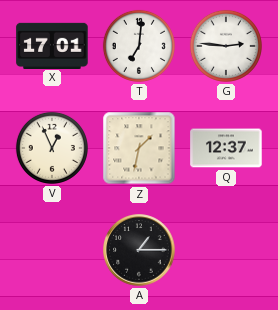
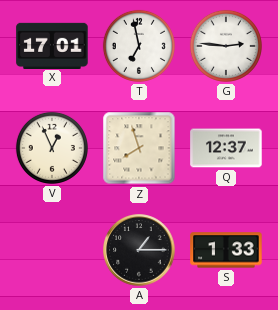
T: 7:01 -> 6:58 (139, 46)
Z: 1:32 -> 7:57 (139, 148)
S: none -> 1:33 (226, 250)
